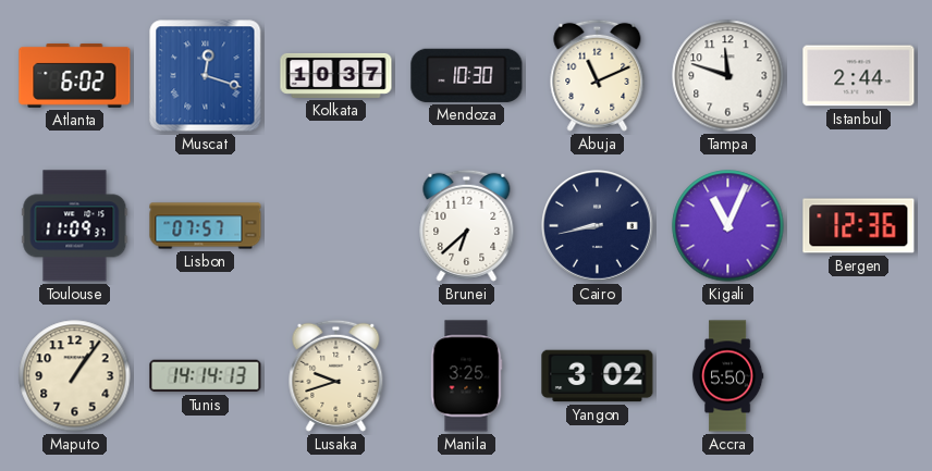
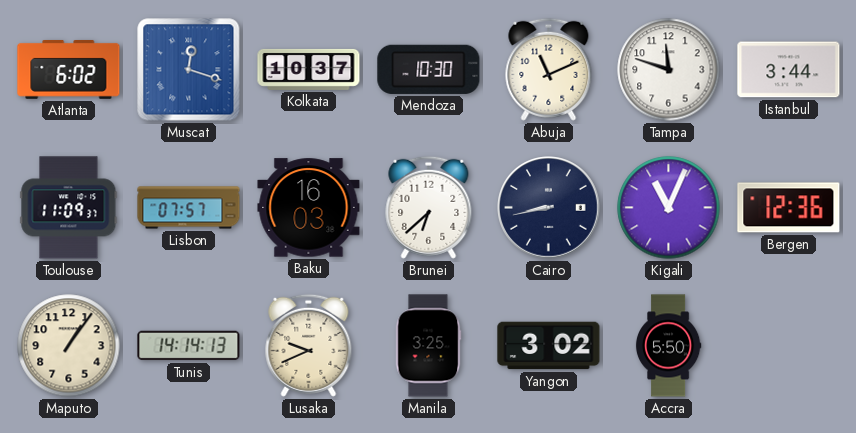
Istanbul: 2:44 -> 3:44 (789, 70)
Baku: none -> 16:03 (309, 208)
Lusaka: 9:42 -> 9:41 (309, 345)
